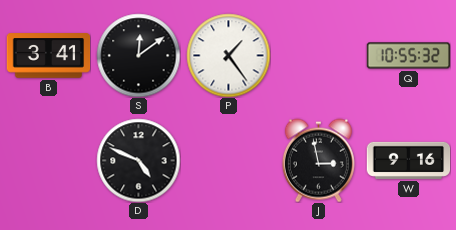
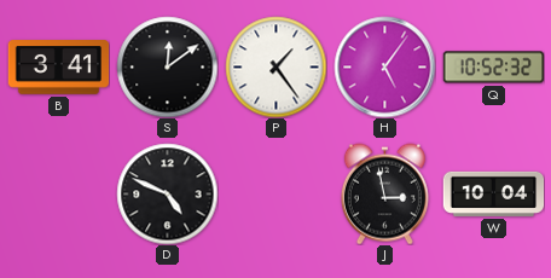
H: none -> 5:06 (384, 66)
Q: 10:55 -> 10:52 (493, 68)
W: 9:16 -> 10:04 (493, 193)
